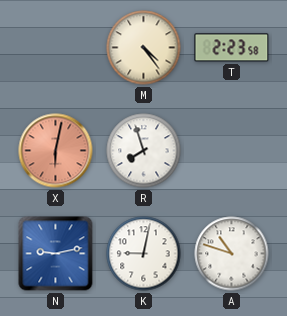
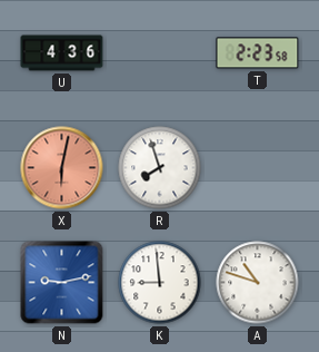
U: none -> 4:36 (62, 53)
M: 4:24 -> none (144, 48)
K: 9:02 -> 8:59 (160, 283)
